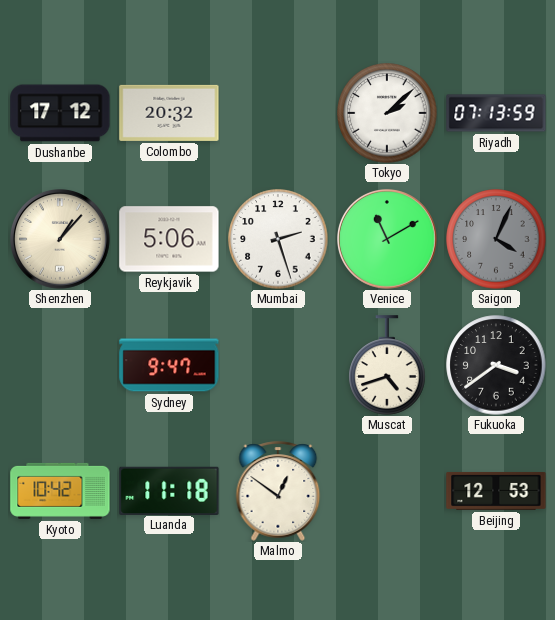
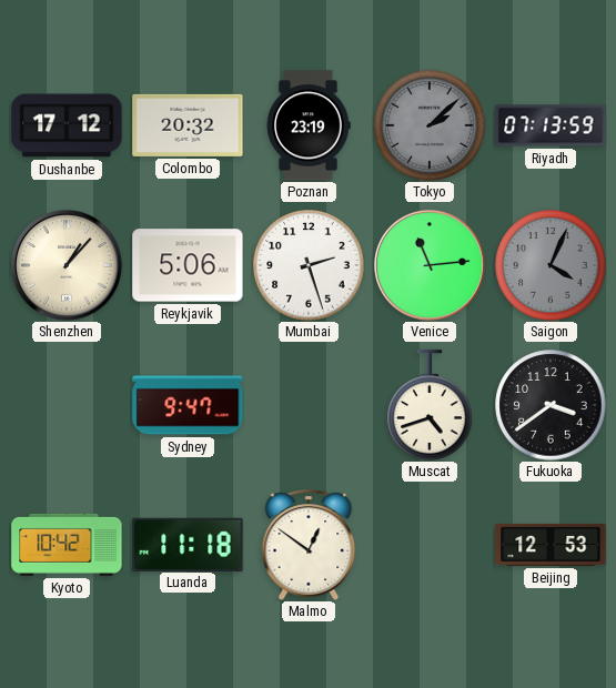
Poznan: none -> 23:19 (309, 125)
Tokyo dial: white -> grey (430, 125)
Venice: 11:10 -> 11:14 (430, 265)
